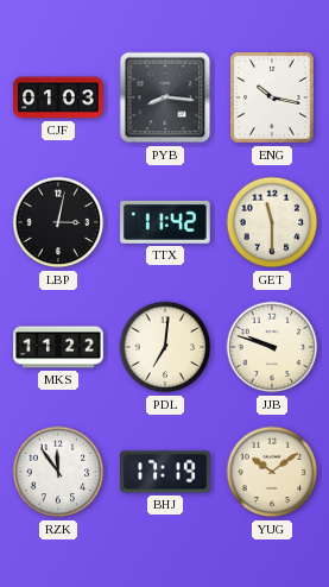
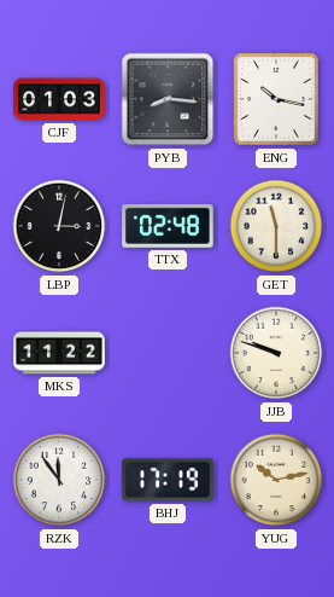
TTX: 11:42 -> 02:48 (168, 226)
PDL: 7:01 -> none (165, 347)
YUG: 10:09 -> 10:13 (276, 480)
